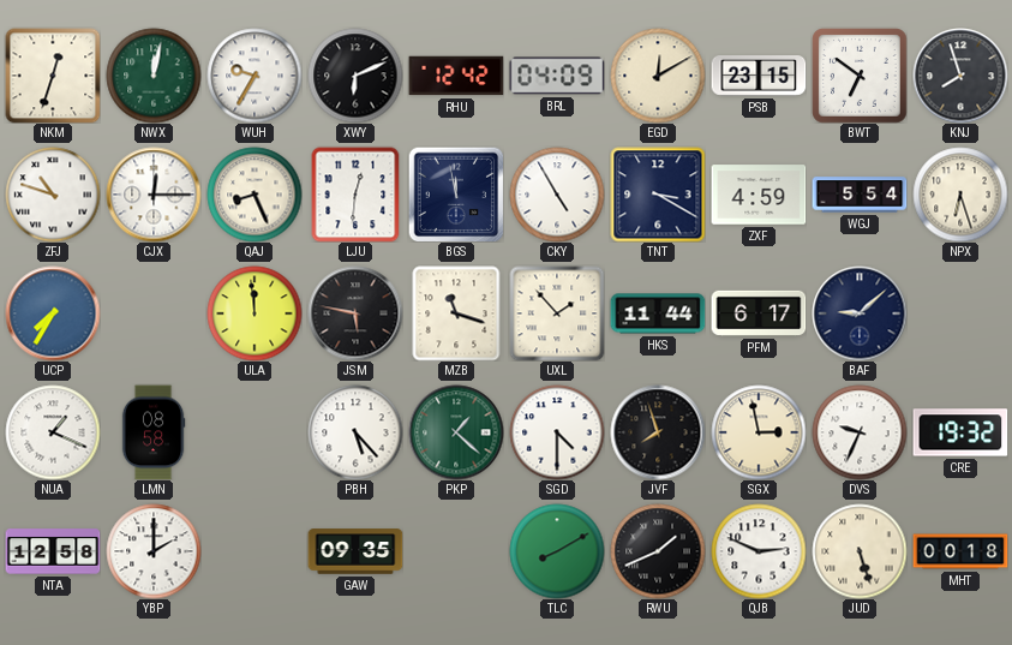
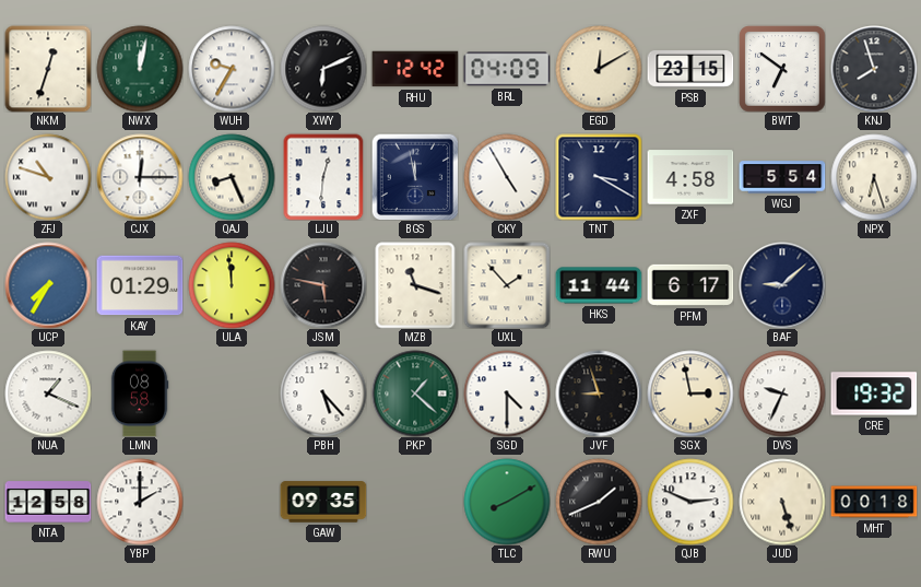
ZXF: 4:59 -> 4:58 (690, 177)
KAY: none -> 01:29 (140, 285)
JVF: 7:57 -> 8:57 (599, 394)
